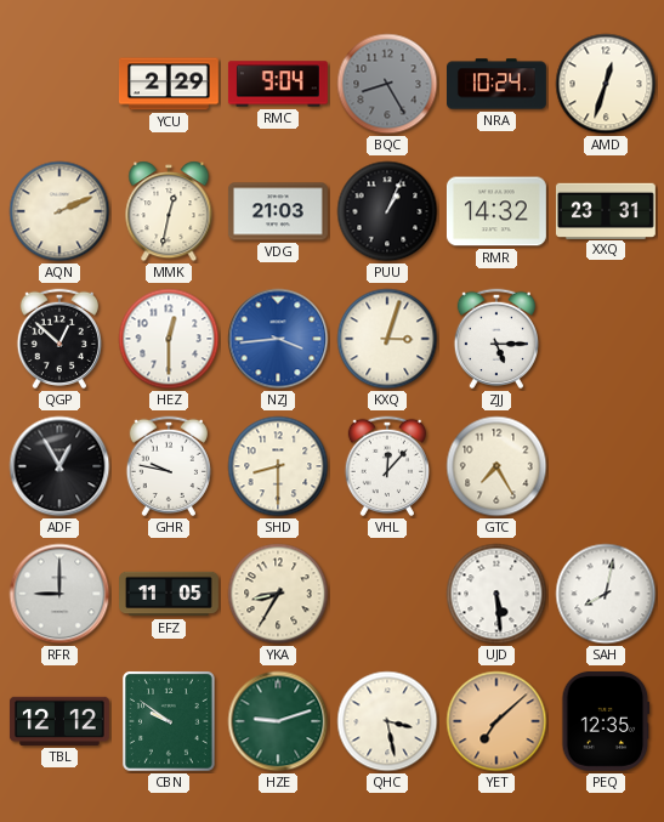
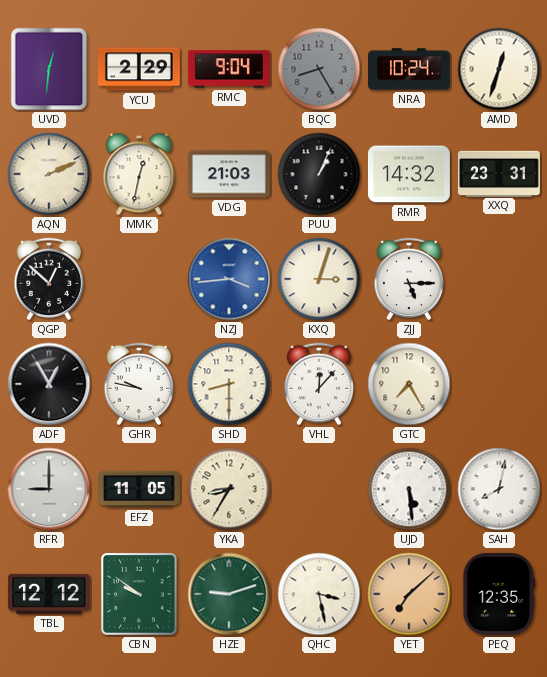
UVD: none -> 12:31 (49, 69)
HEZ: 12:30 -> none (169, 339)
